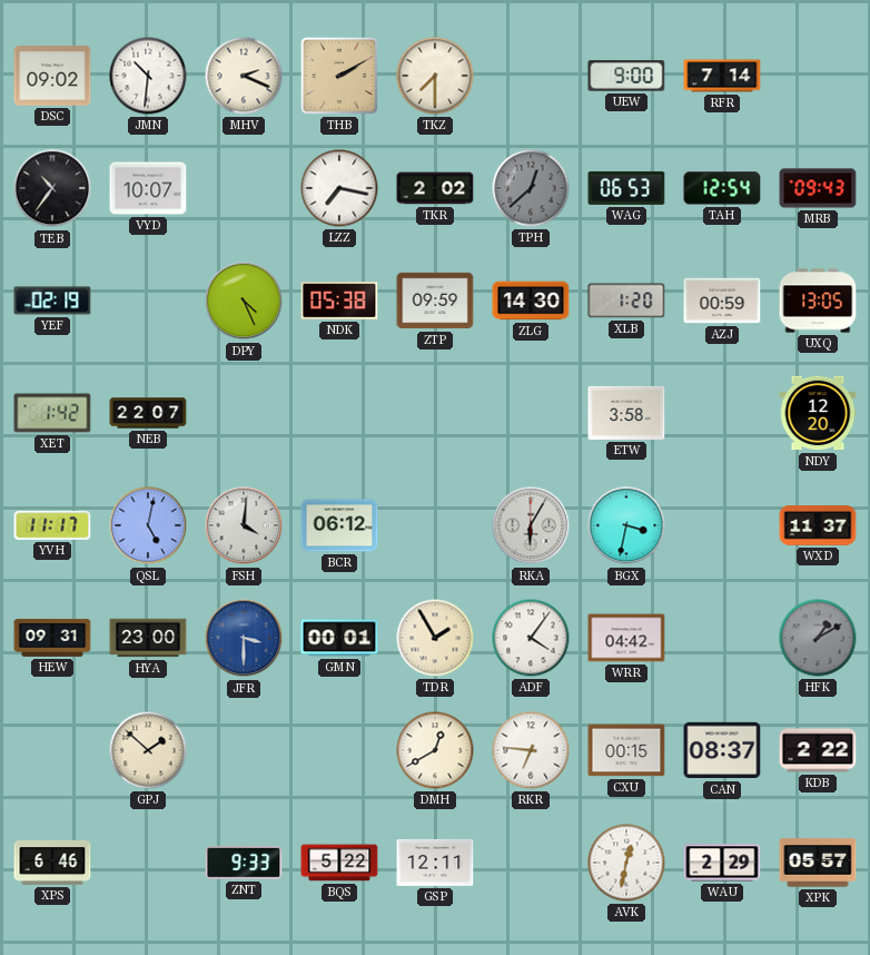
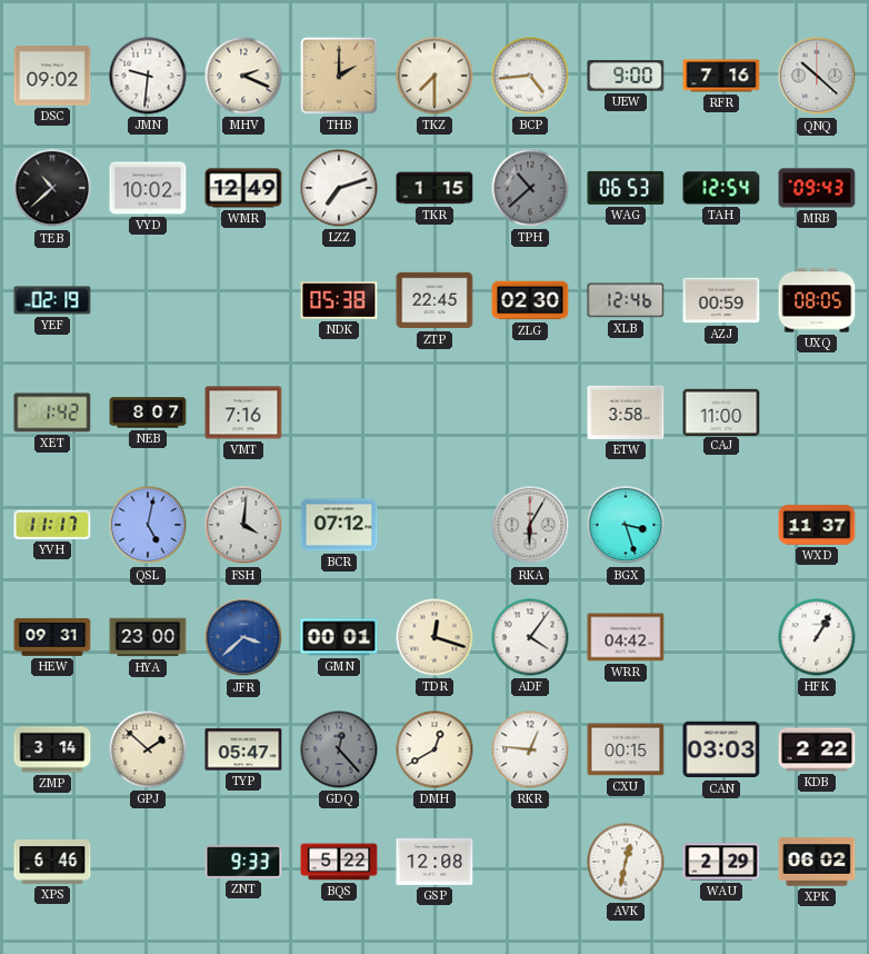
JMN: 10:31 -> 9:31 (148, 76)
THB: 2:10 -> 2:00 (339, 76)
BCP: none -> 4:44 (530, 76)
RFR: 7:14 -> 7:16 (721, 76)
QNQ: none -> 10:22 (817, 76)
TEB: 10:36 -> 10:38 (52, 188)
VYD: 10:07 -> 10:02 (148, 188)
WMR: none -> 12:49 (243, 188)
LZZ: 7:17 -> 7:12 (339, 188)
TKR: 2:02 -> 1:15 (434, 188)
TPH: 12:38 -> 10:38 (530, 188)
DPY: 4:26 -> none (244, 301)
ZTP: 09:59 -> 22:45 (434, 300)
ZLG: 14:30 -> 02:30 (530, 300)
XLB: 1:20 -> 12:46 (626, 300)
UXQ: 13:05 -> 08:05 (817, 300)
NEB: 22:07 -> 8:07 (148, 413)
VMT: none -> 7:16 (243, 413)
CAJ: none -> 11:00 (721, 411)
NDY: 12:20 -> none (818, 413)
BCR: 06:12 -> 07:12 (339, 525)
BGX: 3:32 -> 3:27 (626, 525)
JFR: 3:30 -> 3:38 (243, 637)
TDR: 1:55 -> 12:18 (434, 637)
HFK: 1:10 -> 1:05 (817, 637)
HFK dial: grey -> white (817, 637)
ZMP: none -> 3:14 (52, 749)
TYP: none -> 05:47 (243, 749)
GDQ: none -> 12:23 (339, 749)
RKR: 6:46 -> 12:46 (530, 749)
CAN: 08:37 -> 03:03 (721, 749)
GSP: 12:11 -> 12:08 (434, 862)
XPK: 05:57 -> 06:02 (817, 862)
